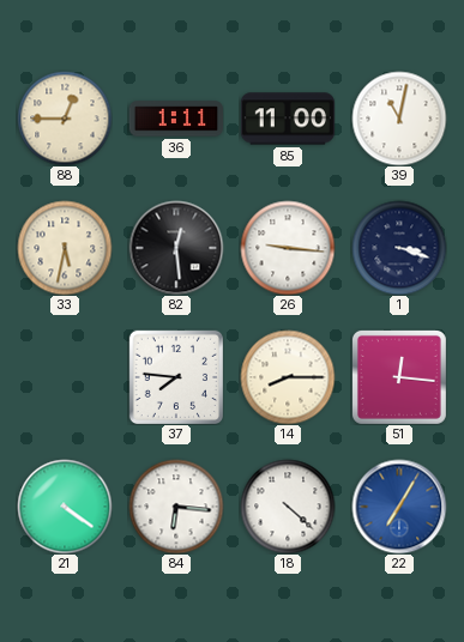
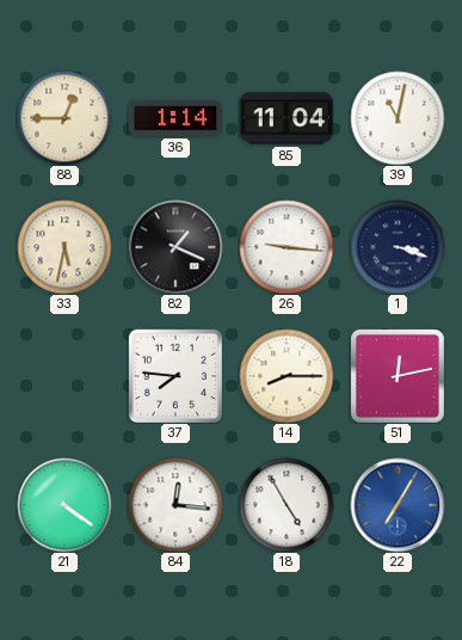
36: 1:11 -> 1:14 (174, 118)
85: 11:00 -> 11:04 (285, 118)
82: 12:29 -> 1:19 (175, 247)
51: 12:16 -> 12:13 (398, 376)
84: 6:16 -> 12:16 (175, 505)
18: 4:22 -> 4:55 (287, 505)
